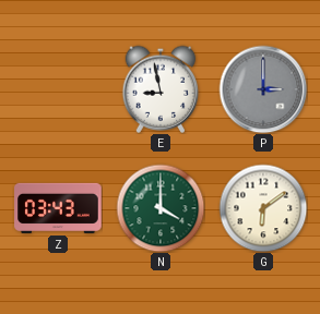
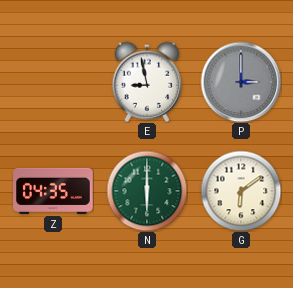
Z: 03:43 -> 04:35 (53, 191)
N: 4:00 -> 6:00 (147, 191)
